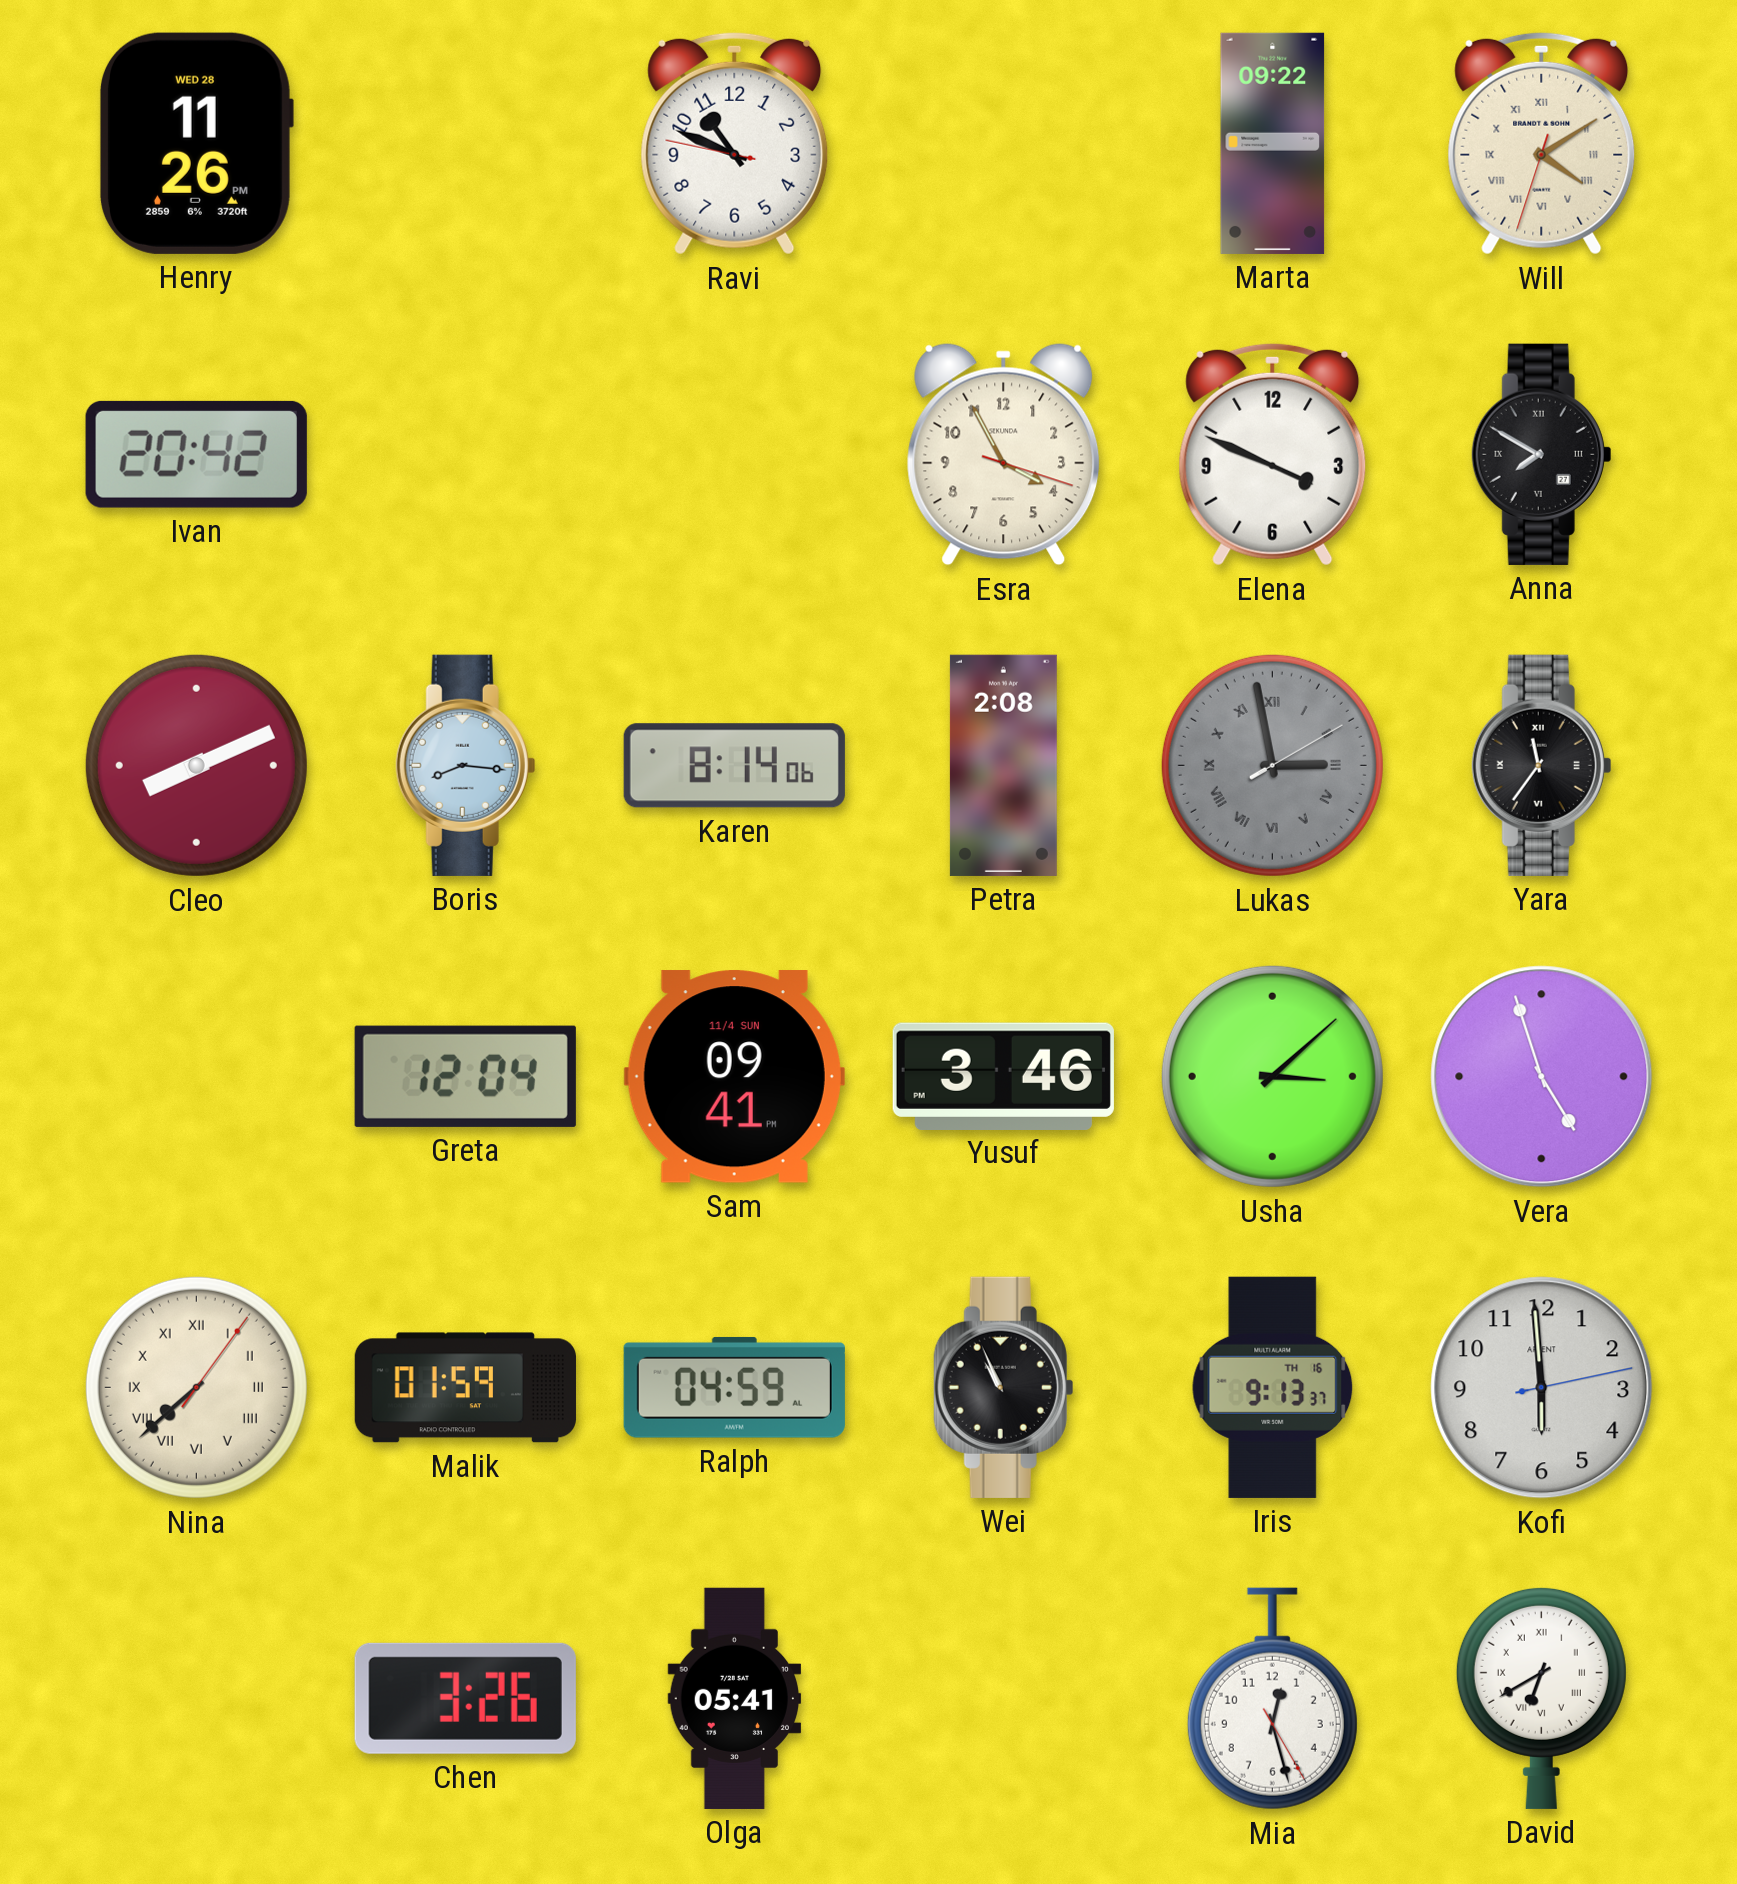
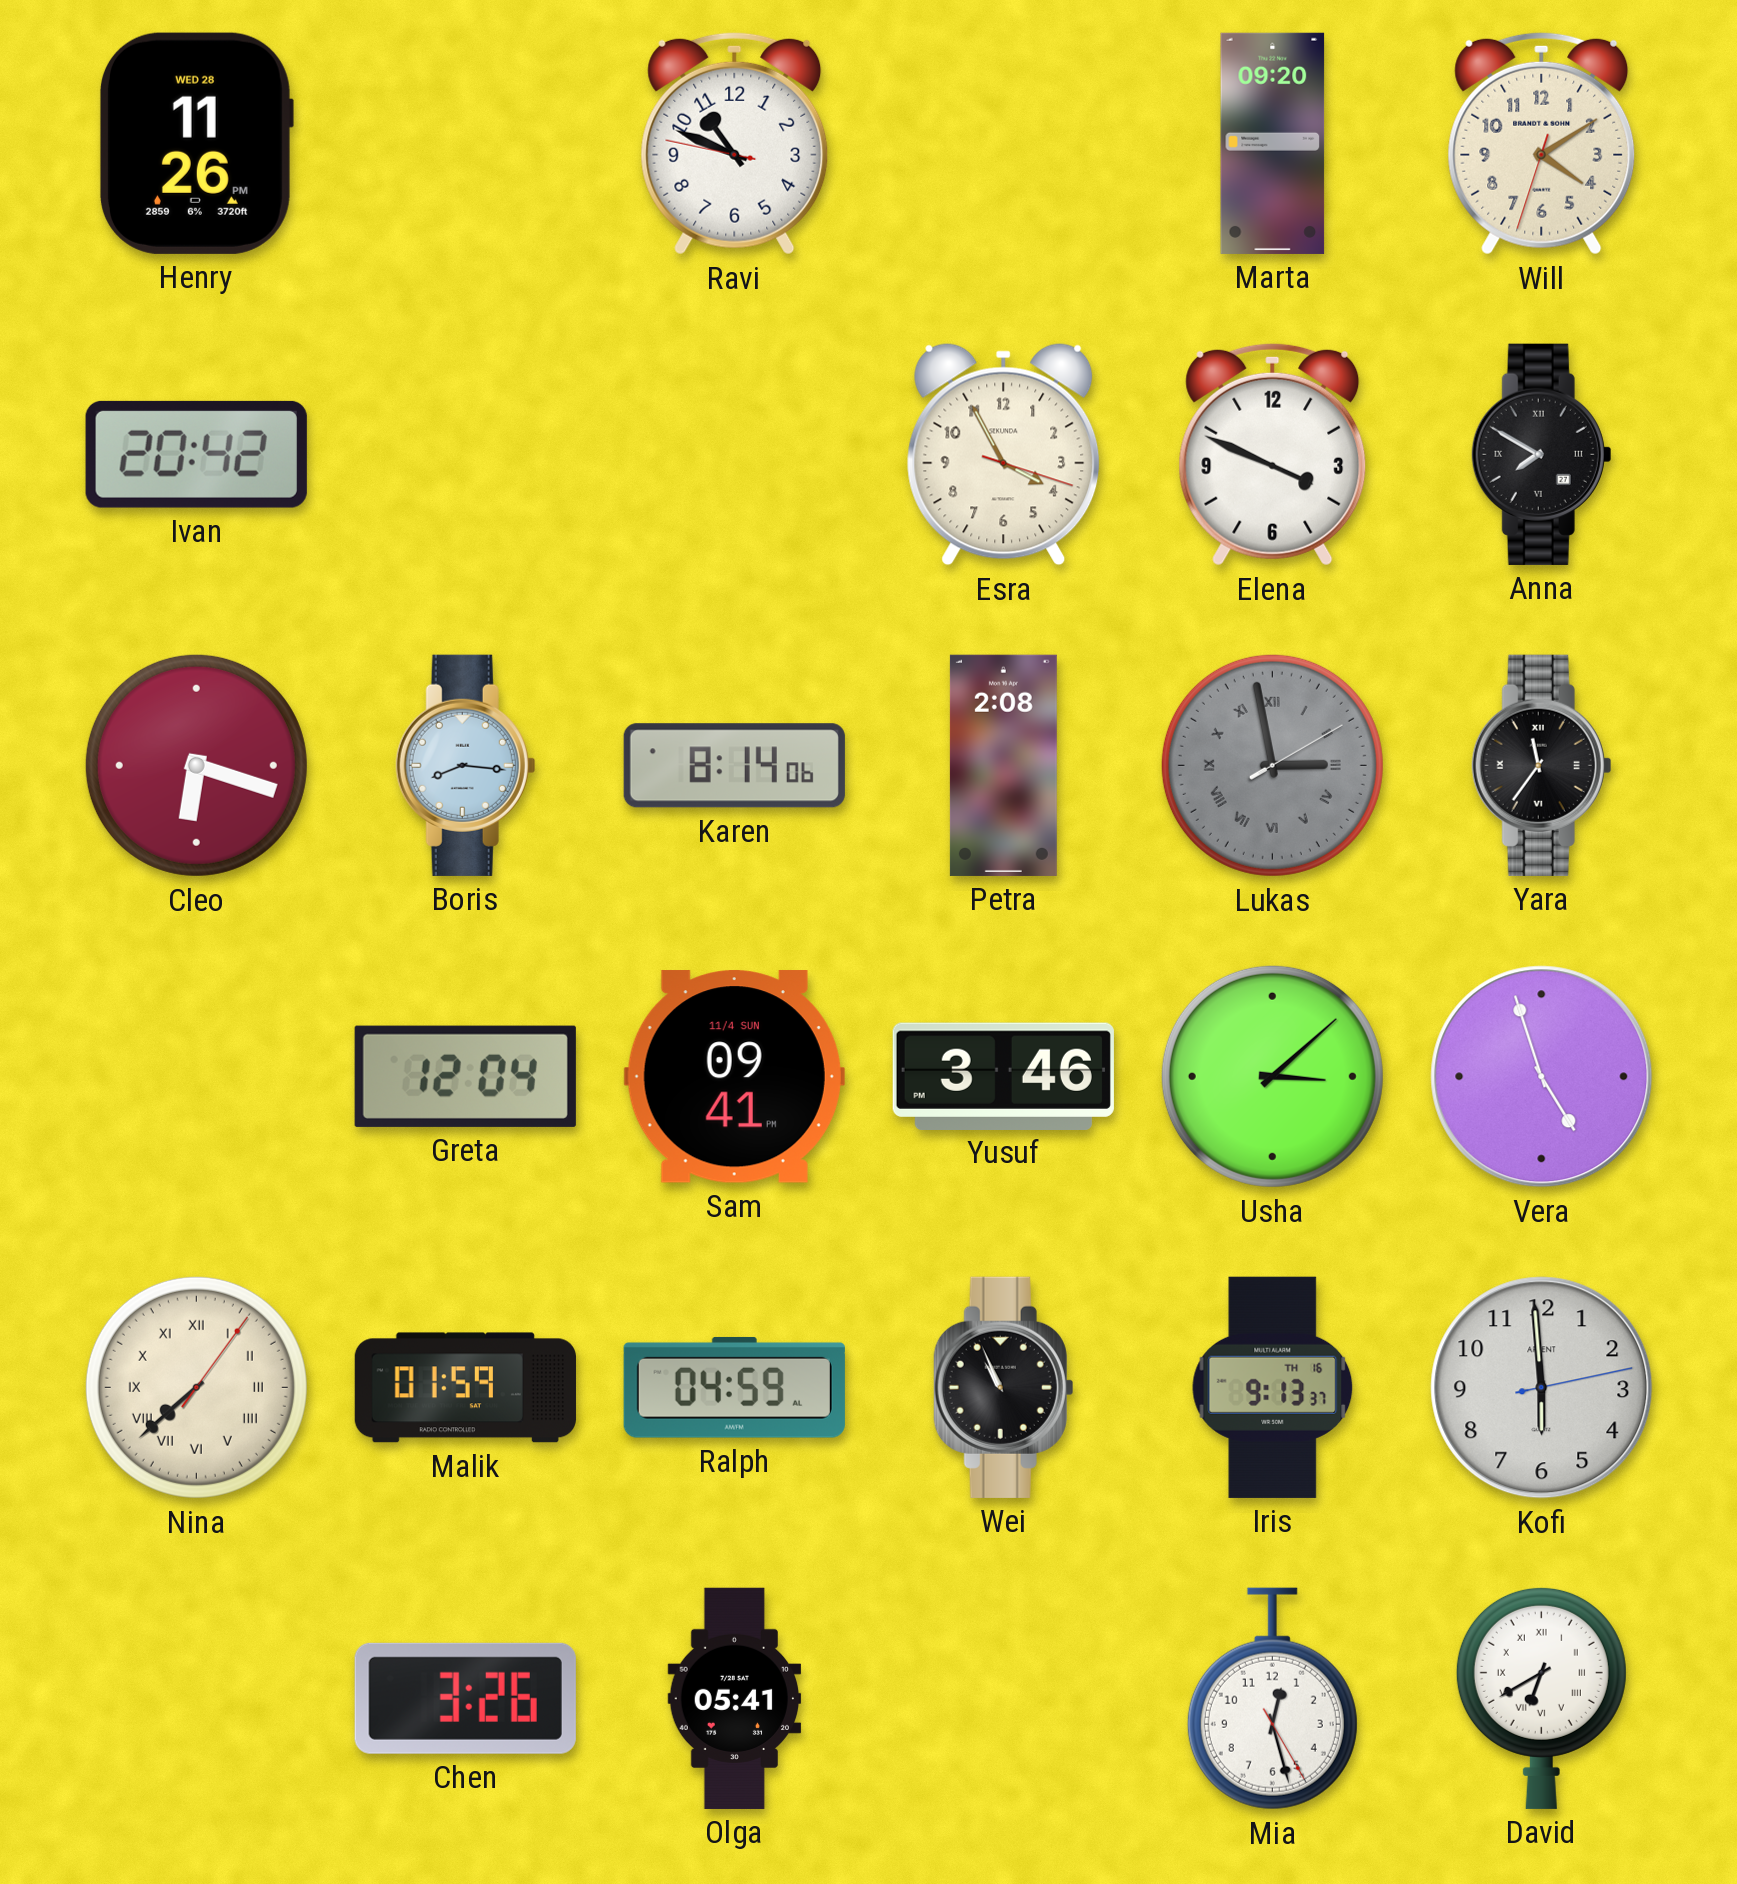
Marta: 09:22 -> 09:20 (1273, 143)
Will numerals: Roman -> Arabic (1542, 143)
Cleo: 8:11 -> 6:18 (196, 765)
